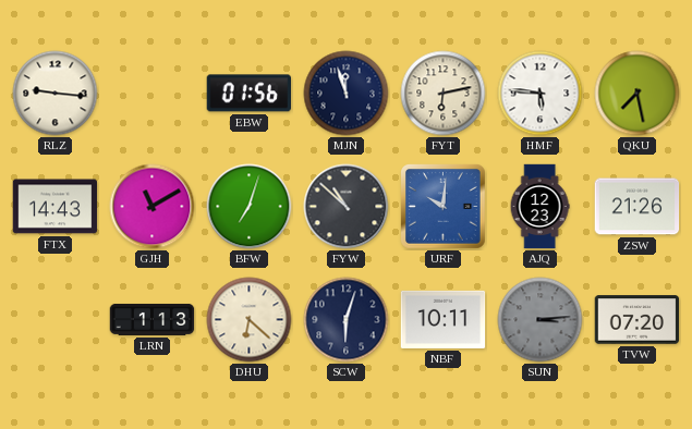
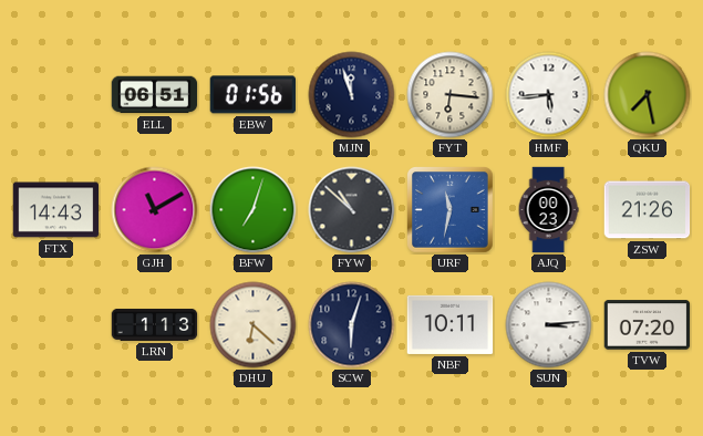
RLZ: 9:16 -> none (56, 94)
ELL: none -> 06:51 (155, 95)
FYT: 6:13 -> 6:16 (451, 95)
HMF: 5:46 -> 5:44 (549, 95)
URF: 10:01 -> 11:32 (451, 210)
AJQ: 12:23 -> 00:23 (548, 210)
SUN dial: grey -> white (549, 325)
